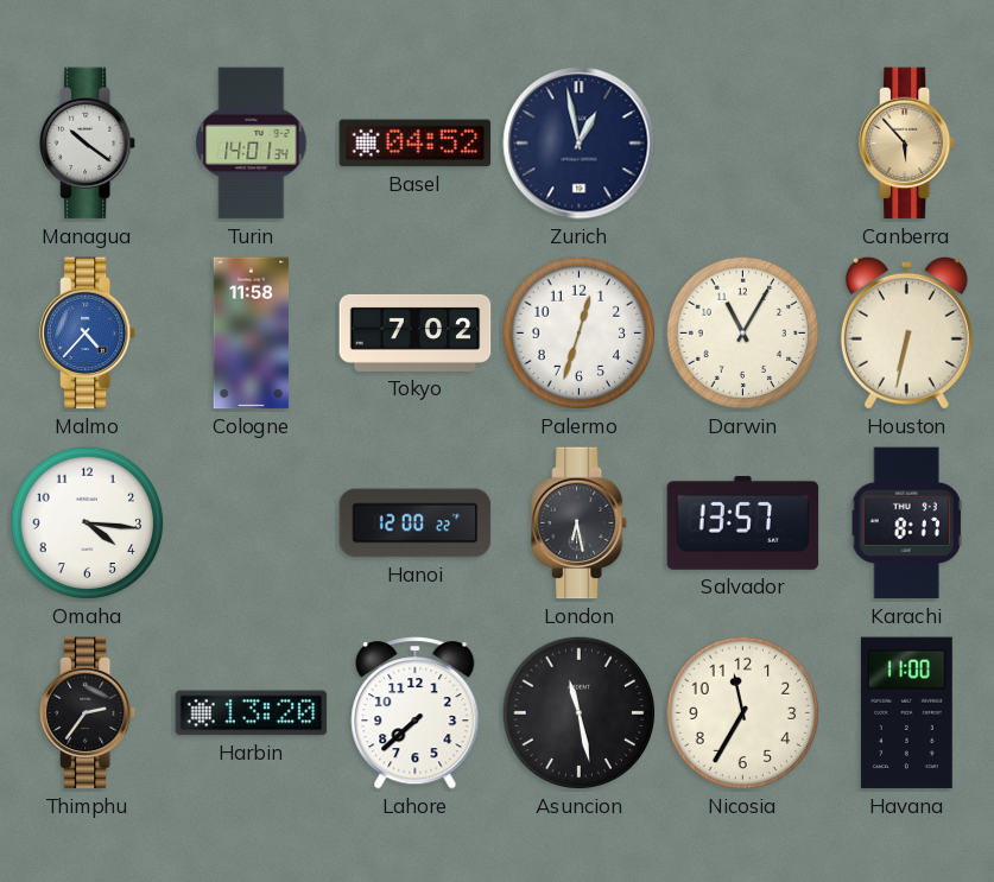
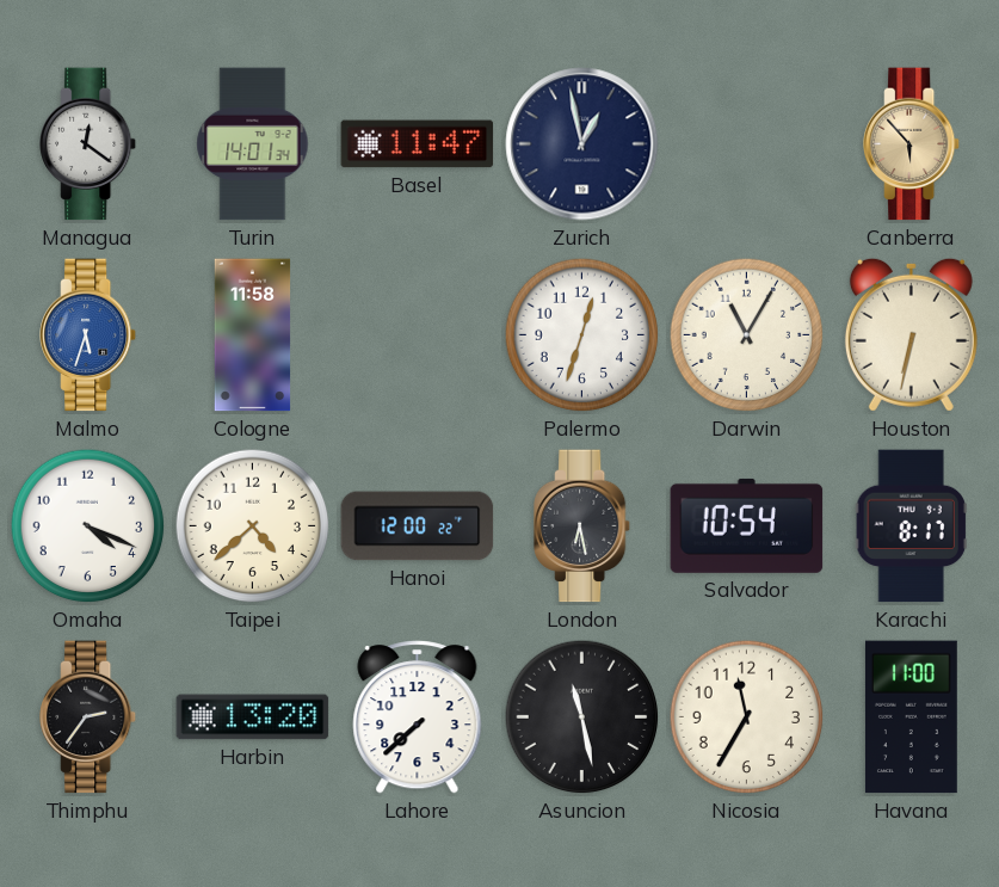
Managua: 10:21 -> 12:21 (90, 144)
Basel: 04:52 -> 11:47 (418, 144)
Malmo: 4:37 -> 5:33 (90, 335)
Tokyo: 7:02 -> none (416, 332)
Omaha: 4:16 -> 4:19 (88, 526)
Taipei: none -> 4:38 (253, 526)
Salvador: 13:57 -> 10:54 (747, 525)
